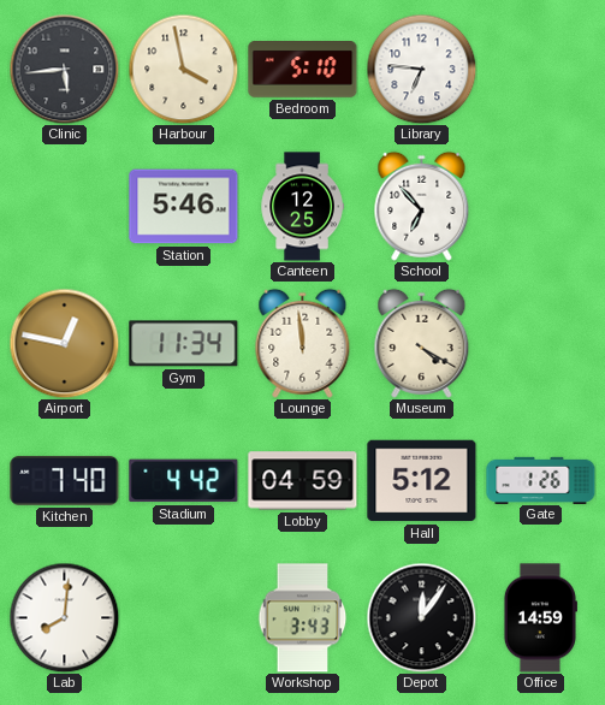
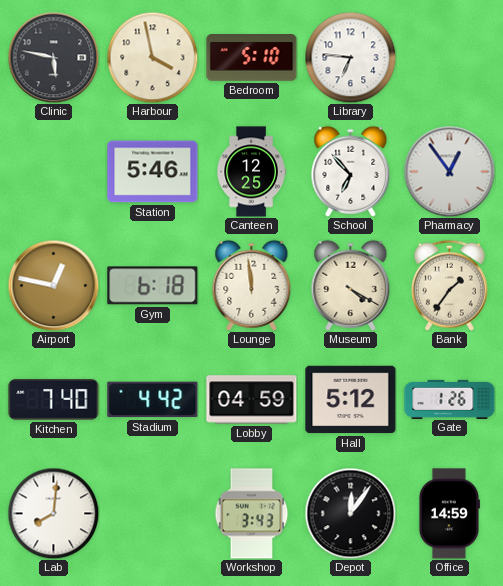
Clinic: 5:44 -> 5:47 (53, 57)
Pharmacy: none -> 12:54 (449, 171)
Gym: 11:34 -> 6:18 (153, 286)
Bank: none -> 1:36 (449, 285)
